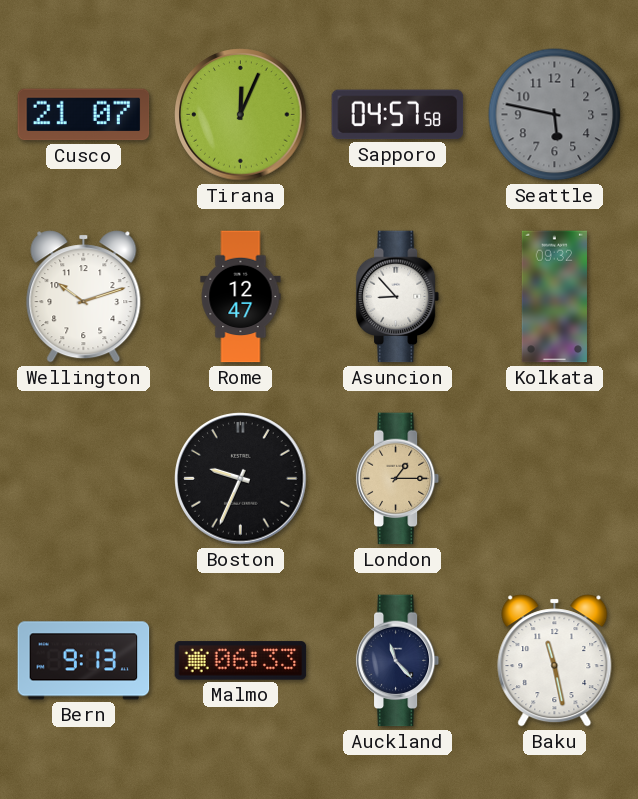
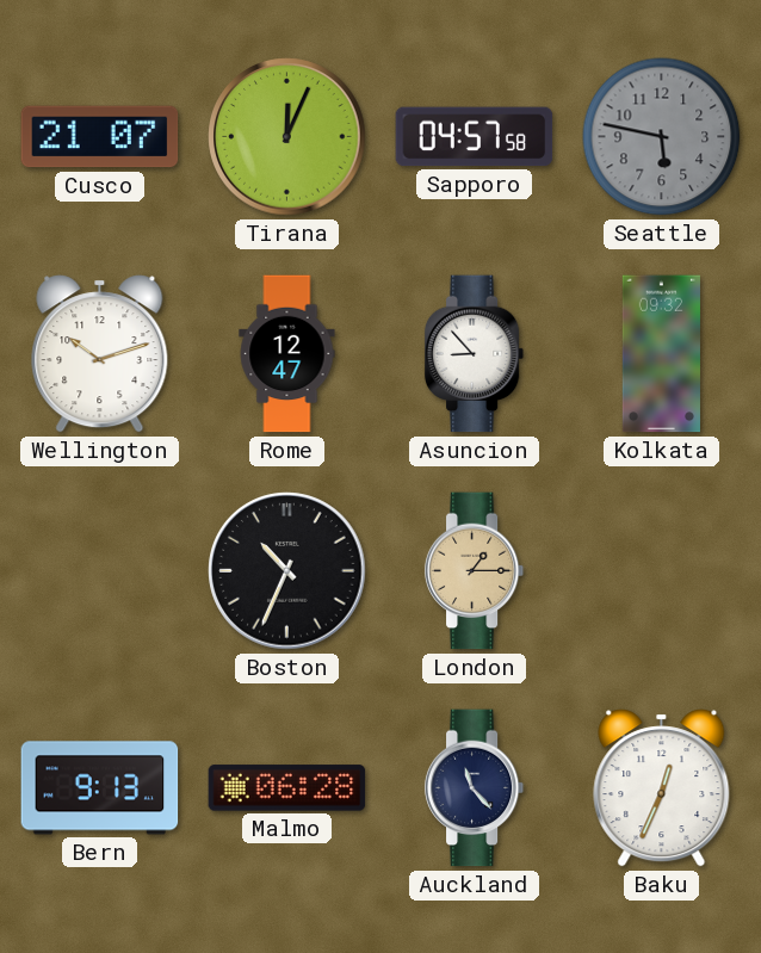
Boston: 9:34 -> 10:34 (287, 571)
Malmo: 06:33 -> 06:28 (287, 788)
Baku: 11:28 -> 12:34 (662, 788)
